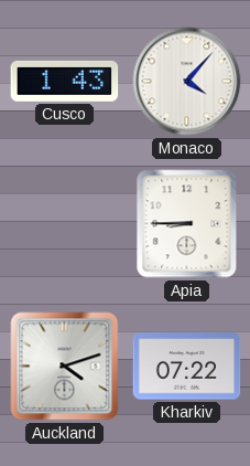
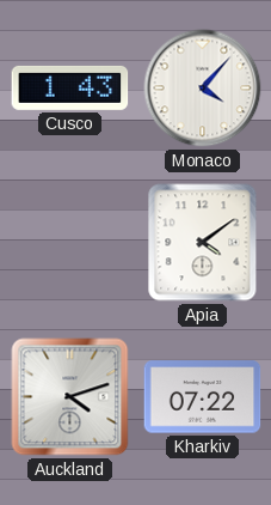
Apia: 8:45 -> 4:09 (203, 243)
